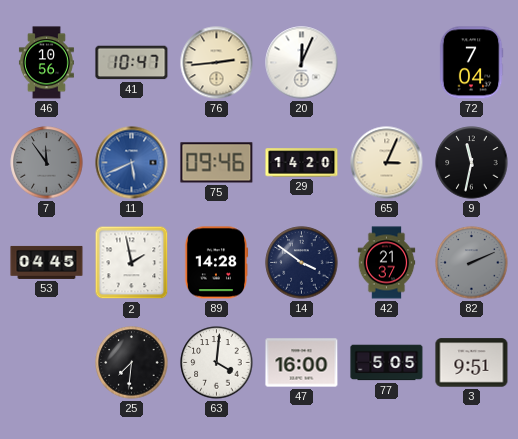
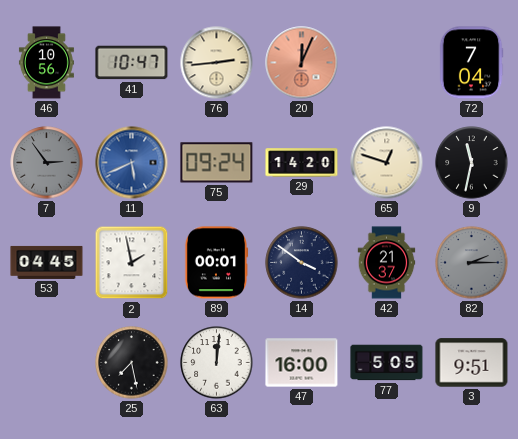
20 dial: white -> salmon (302, 63)
7: 11:54 -> 2:54 (47, 163)
75: 09:46 -> 09:24 (217, 163)
65: 3:04 -> 12:48 (387, 163)
89: 14:28 -> 00:01 (216, 263)
82: 2:11 -> 2:15 (472, 263)
25: 7:31 -> 7:28 (132, 363)
63: 4:01 -> 12:01 (217, 363)
